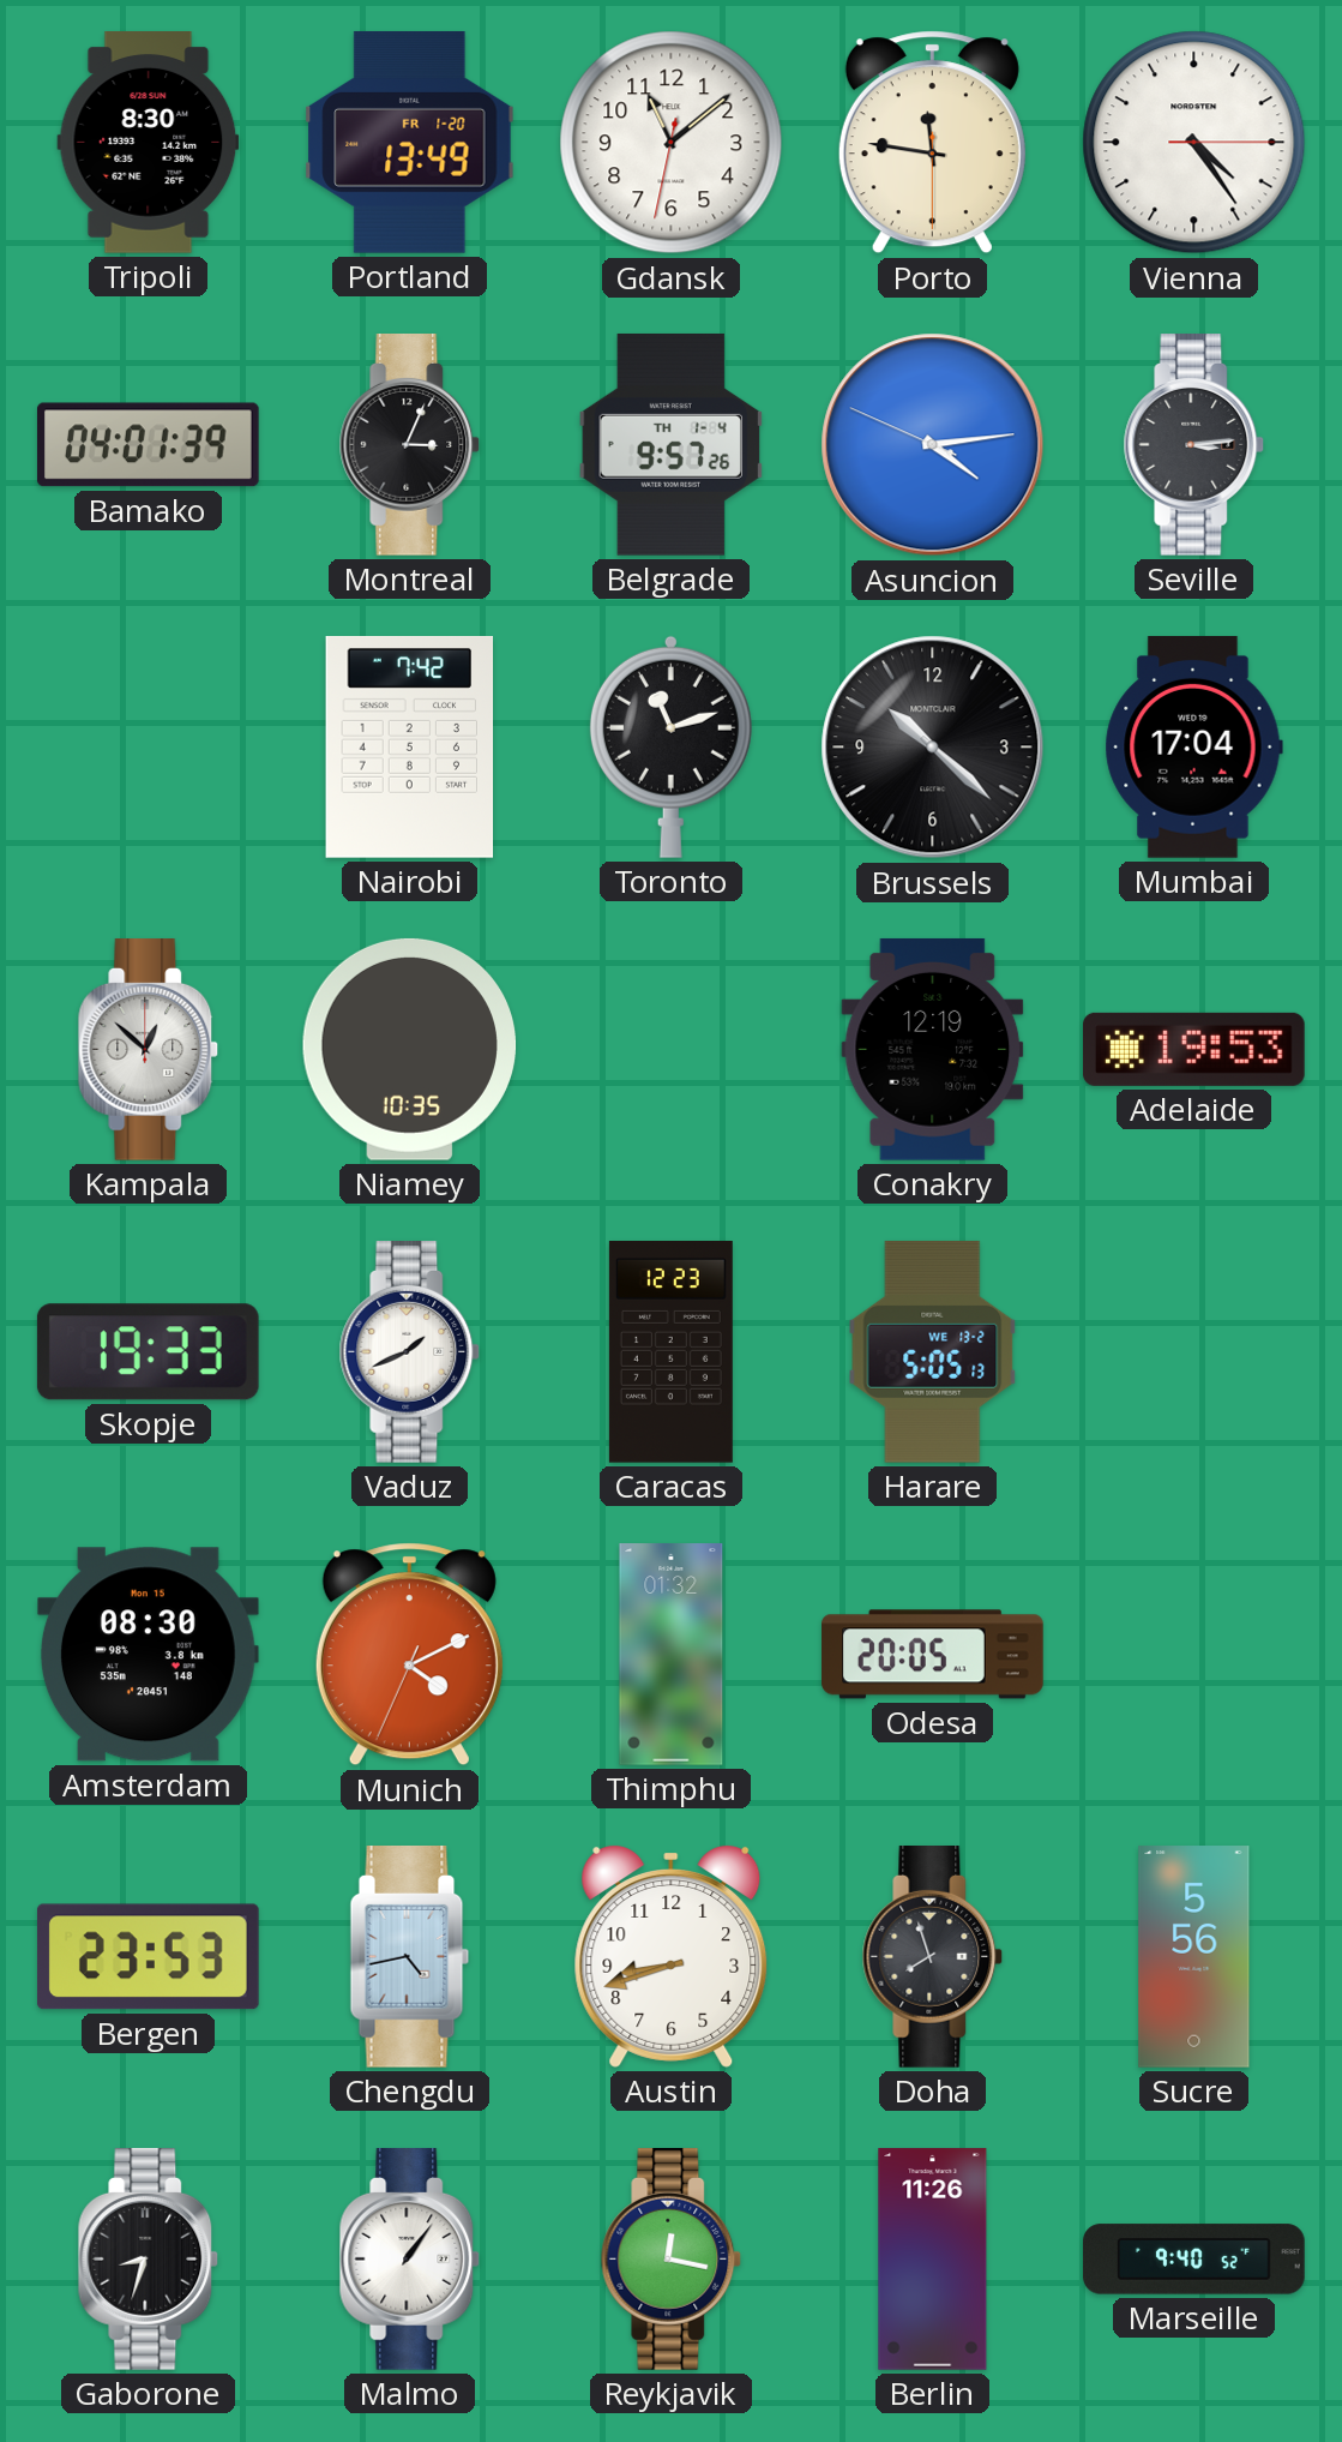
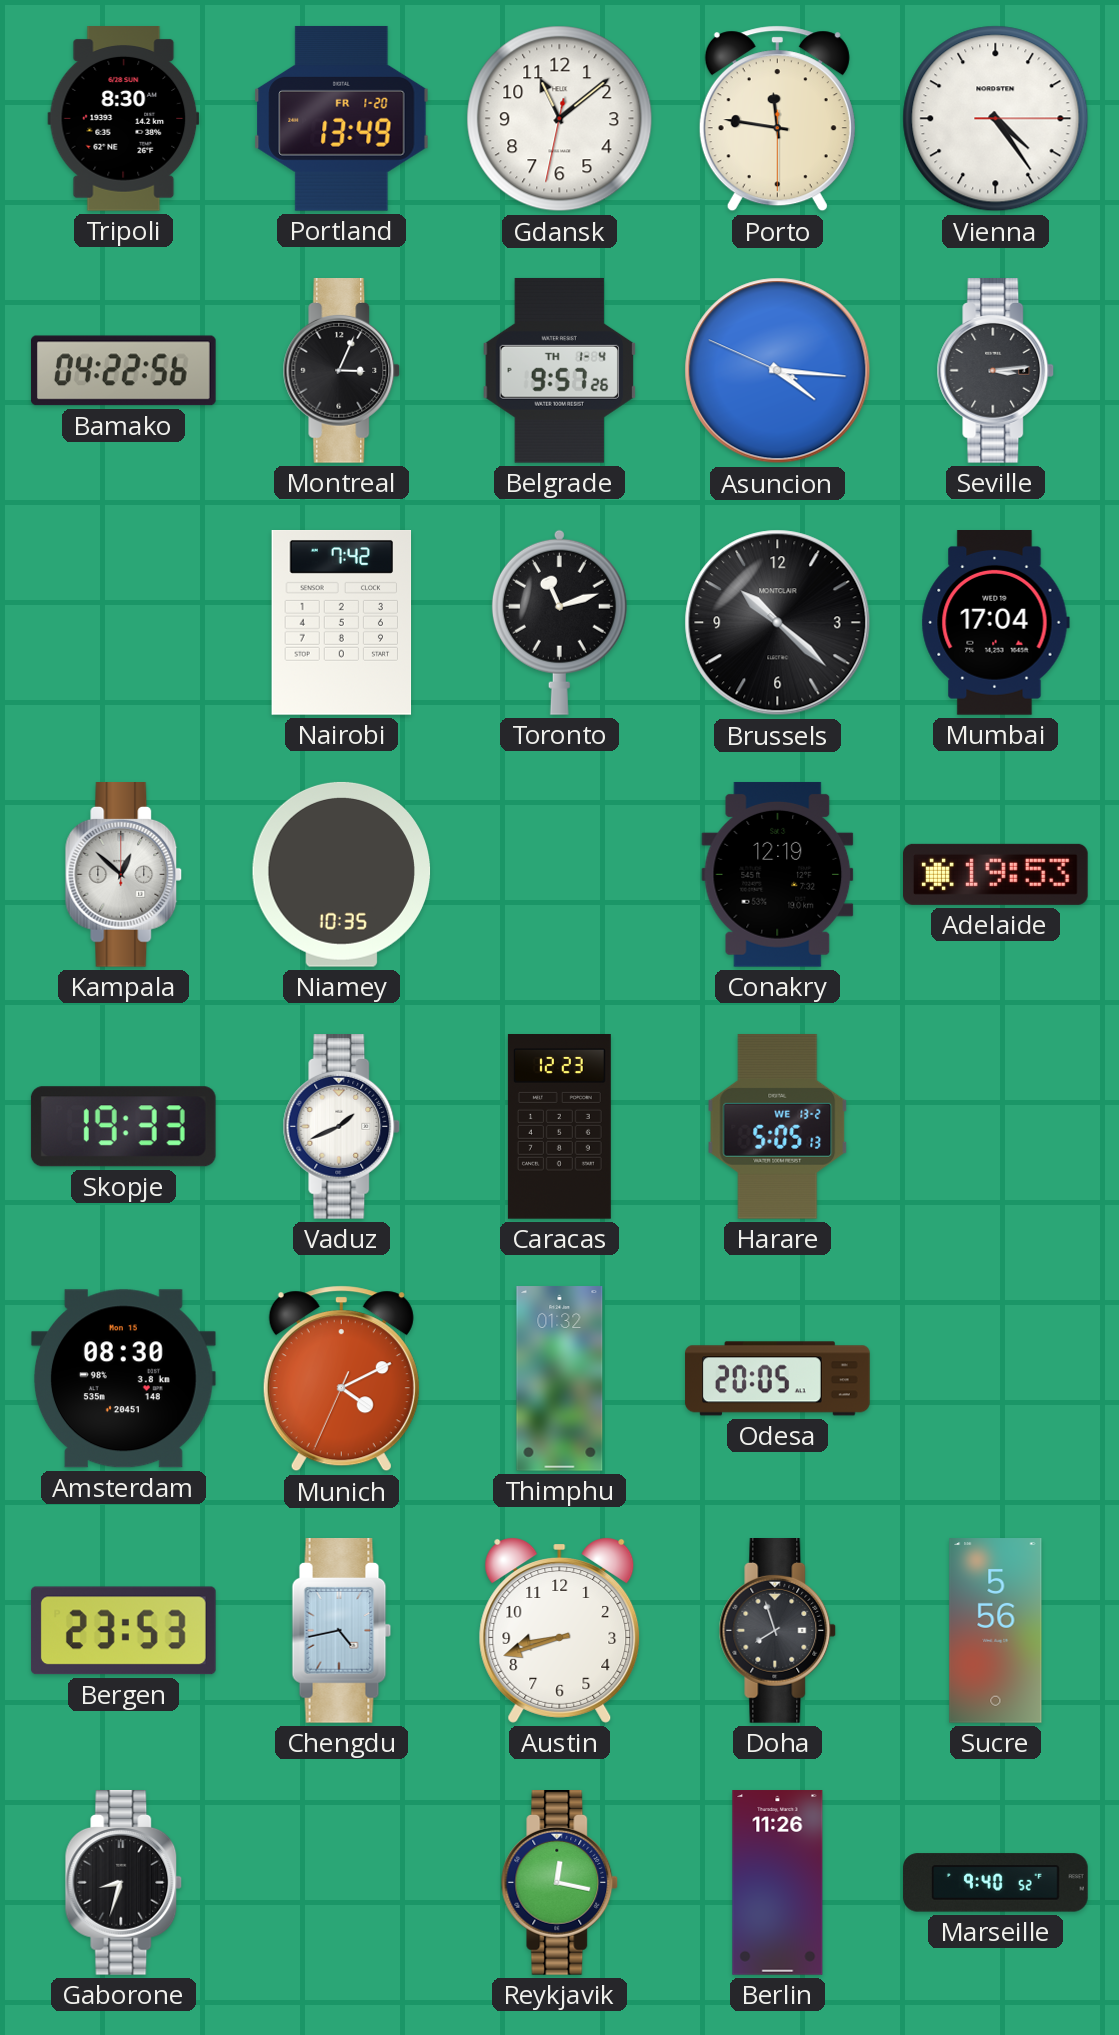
Bamako: 04:01 -> 04:22 (124, 371)
Asuncion: 4:13 -> 4:15 (778, 371)
Malmo: 1:06 -> none (410, 2260)
